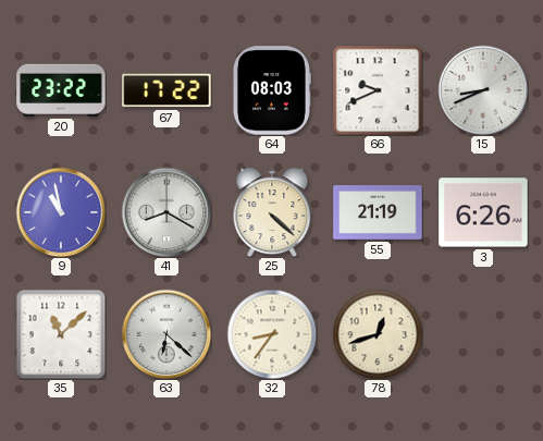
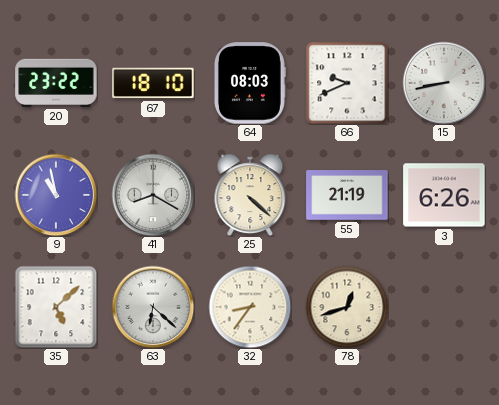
67: 17:22 -> 18:10 (153, 83)
15: 8:41 -> 8:43 (444, 83)
35: 11:08 -> 5:08 (56, 307)
